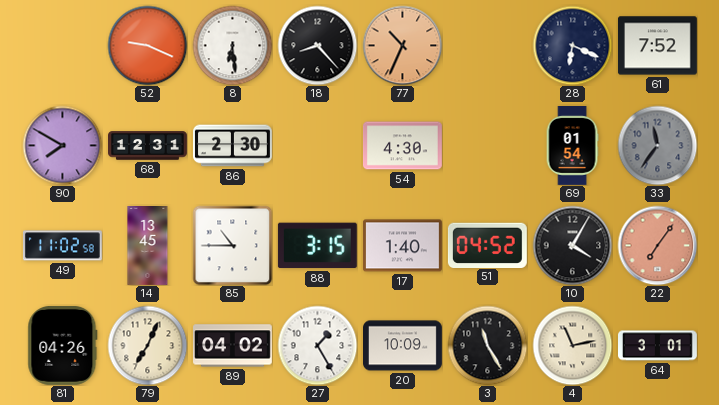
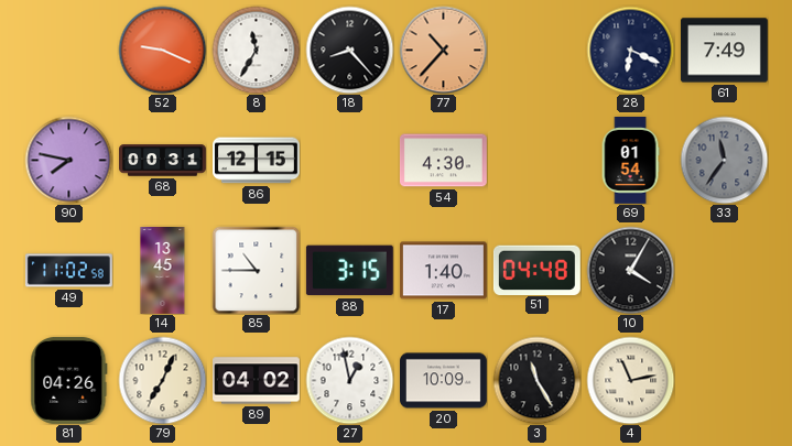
8: 6:29 -> 11:35 (256, 50)
77: 10:34 -> 10:37 (443, 50)
61: 7:52 -> 7:49 (724, 51)
90: 7:50 -> 7:47 (68, 160)
68: 12:31 -> 00:31 (163, 161)
86: 2:30 -> 12:15 (257, 161)
51: 04:52 -> 04:48 (536, 270)
22: 7:06 -> none (657, 245)
27: 1:25 -> 12:58 (349, 380)
64: 3:01 -> none (658, 346)
